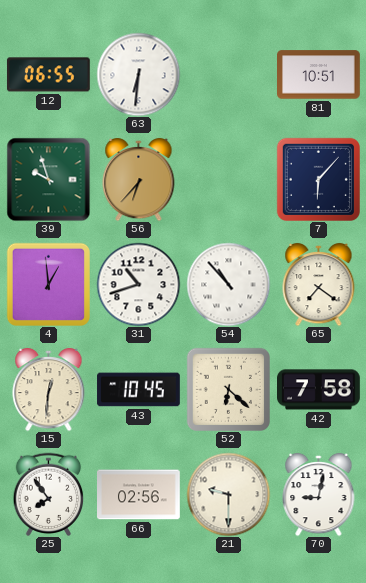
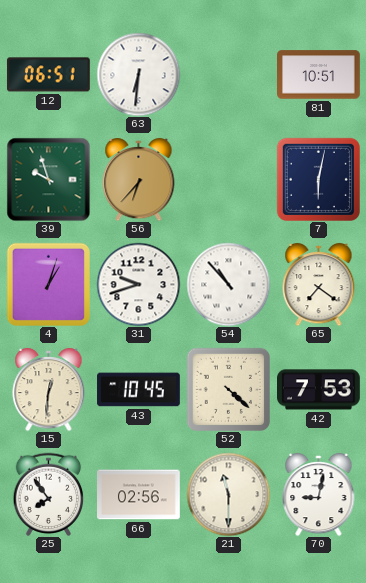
12: 06:55 -> 06:51 (49, 75)
7: 6:07 -> 6:02 (318, 179)
4: 12:59 -> 1:03 (48, 284)
31: 10:42 -> 9:42 (138, 284)
52: 6:22 -> 4:22 (228, 389)
42: 7:58 -> 7:53 (319, 390)
21: 9:30 -> 11:30 (228, 494)
